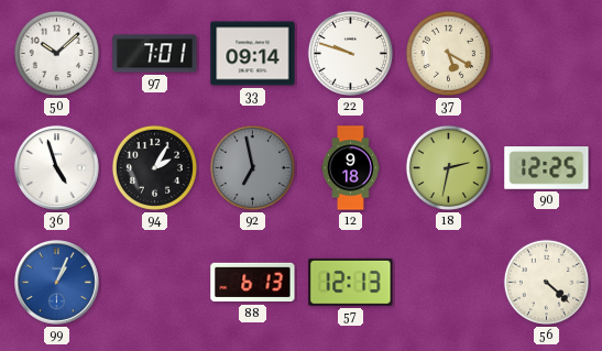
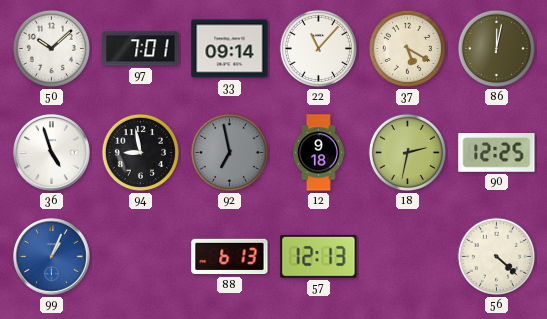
22: 9:48 -> 11:07 (318, 48)
86: none -> 12:02 (496, 48)
94: 2:05 -> 8:58 (140, 152)
